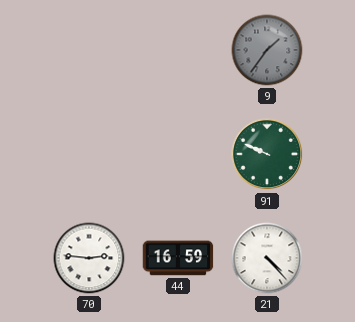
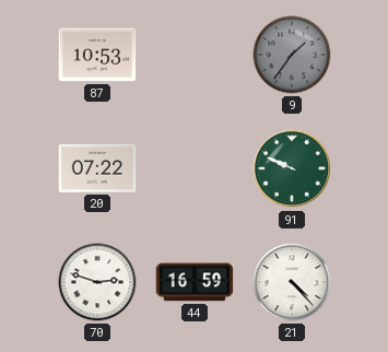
87: none -> 10:53 (97, 55)
20: none -> 07:22 (97, 168)
70: 2:46 -> 2:48 (97, 282)
